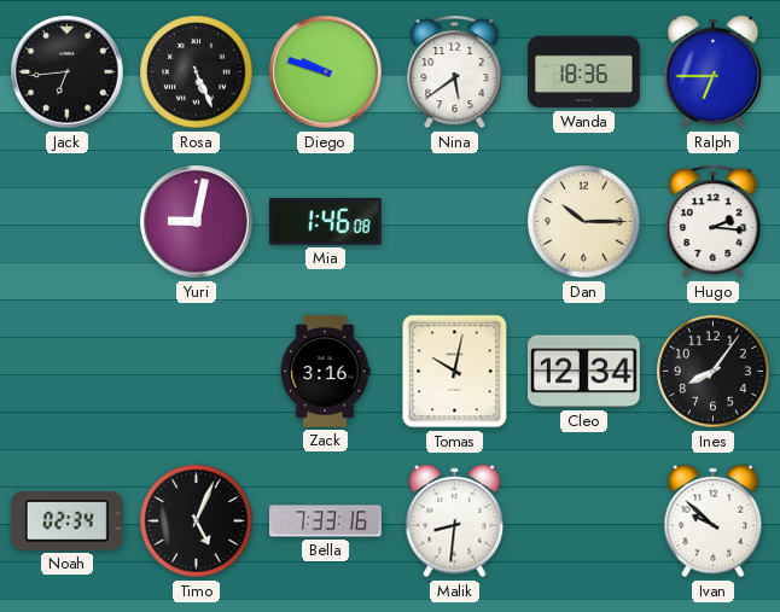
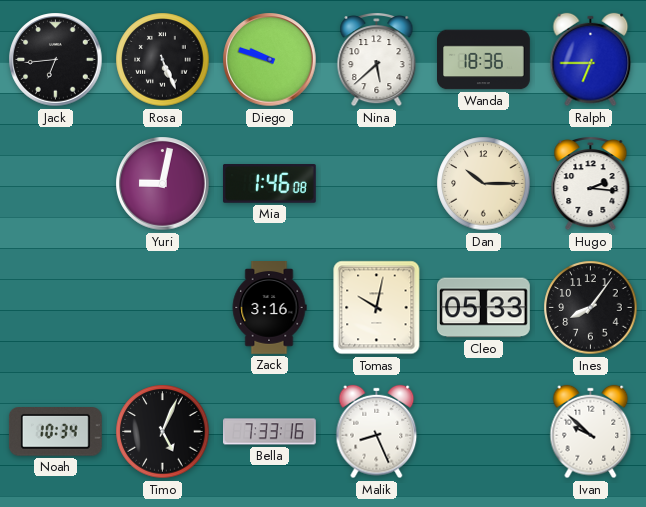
Nina: 5:39 -> 5:38 (377, 60)
Cleo: 12:34 -> 05:33 (484, 308)
Noah: 02:34 -> 10:34 (55, 432)
Malik: 8:31 -> 8:26 (377, 432)
